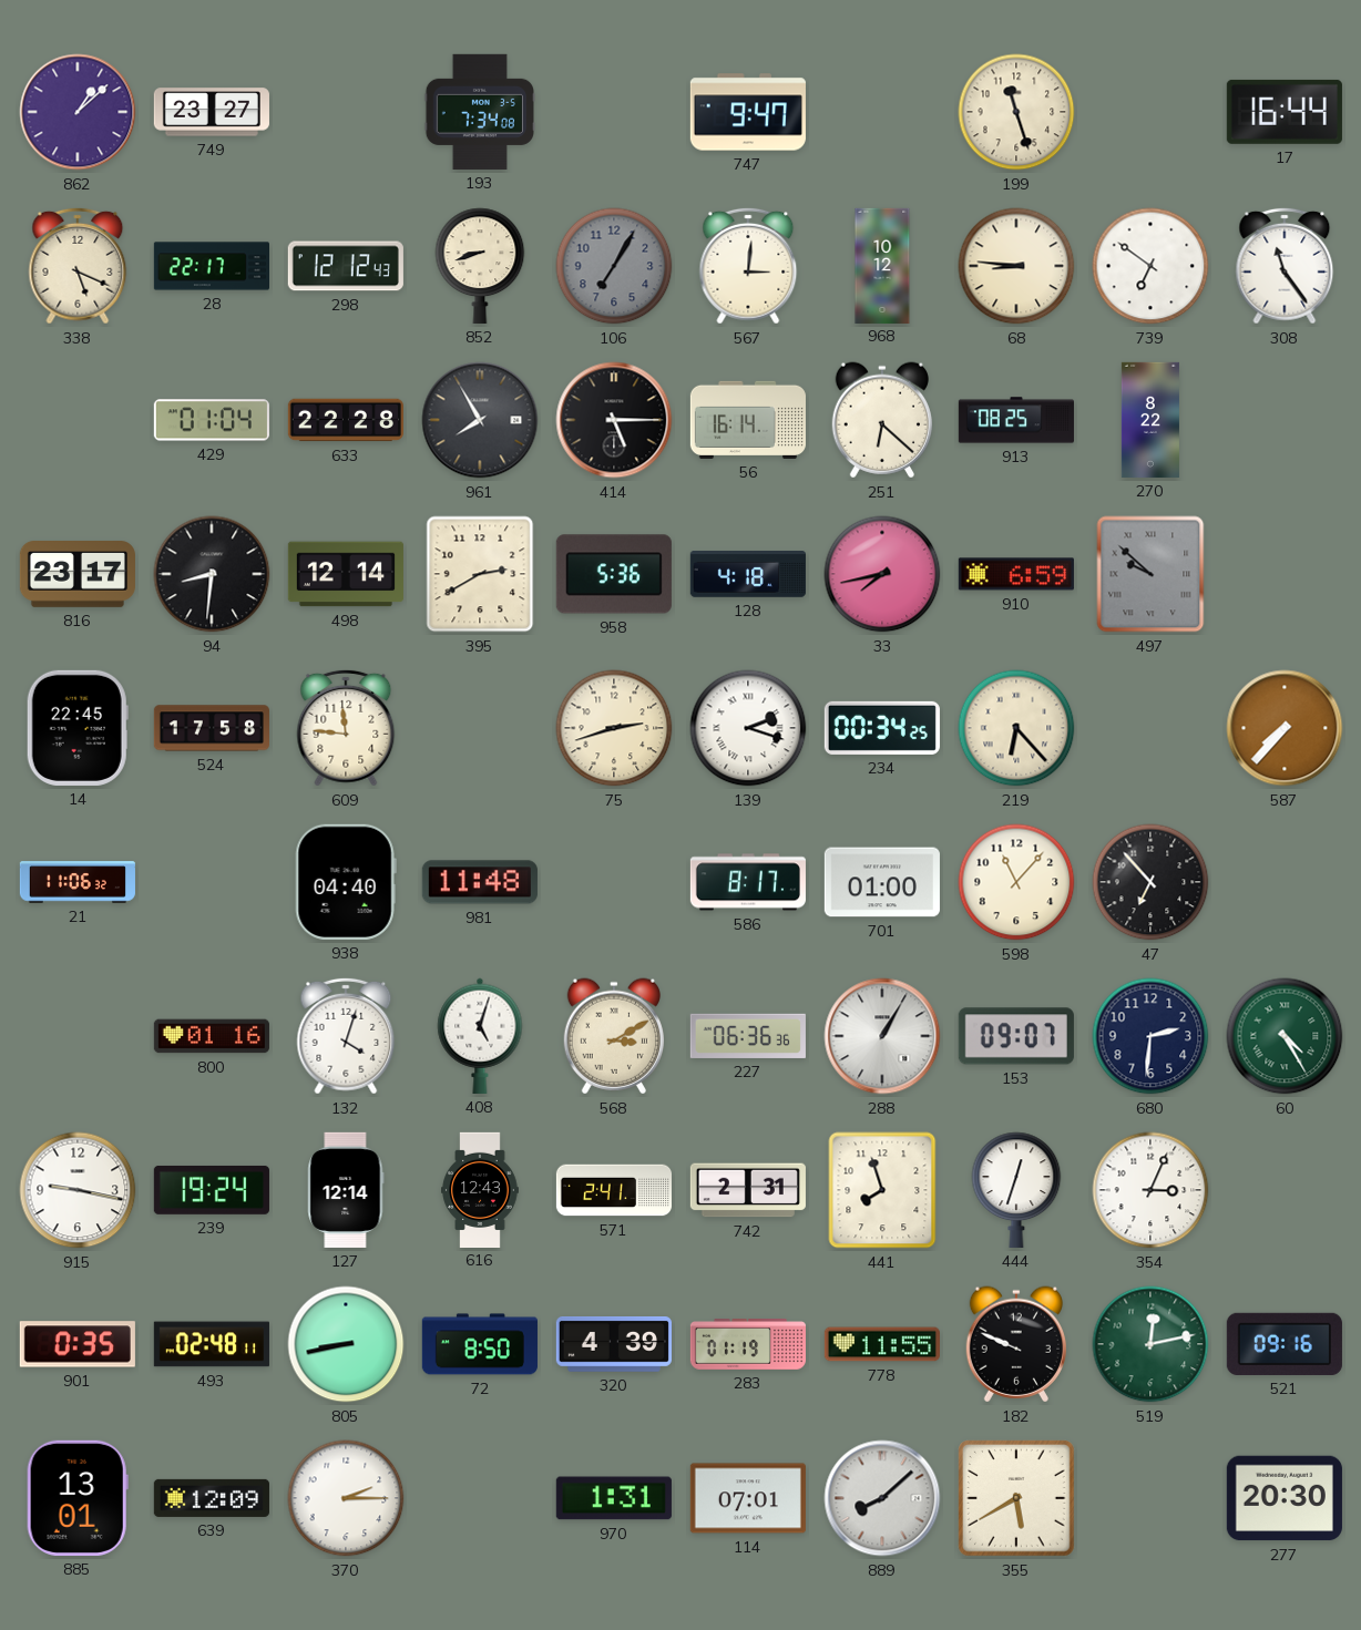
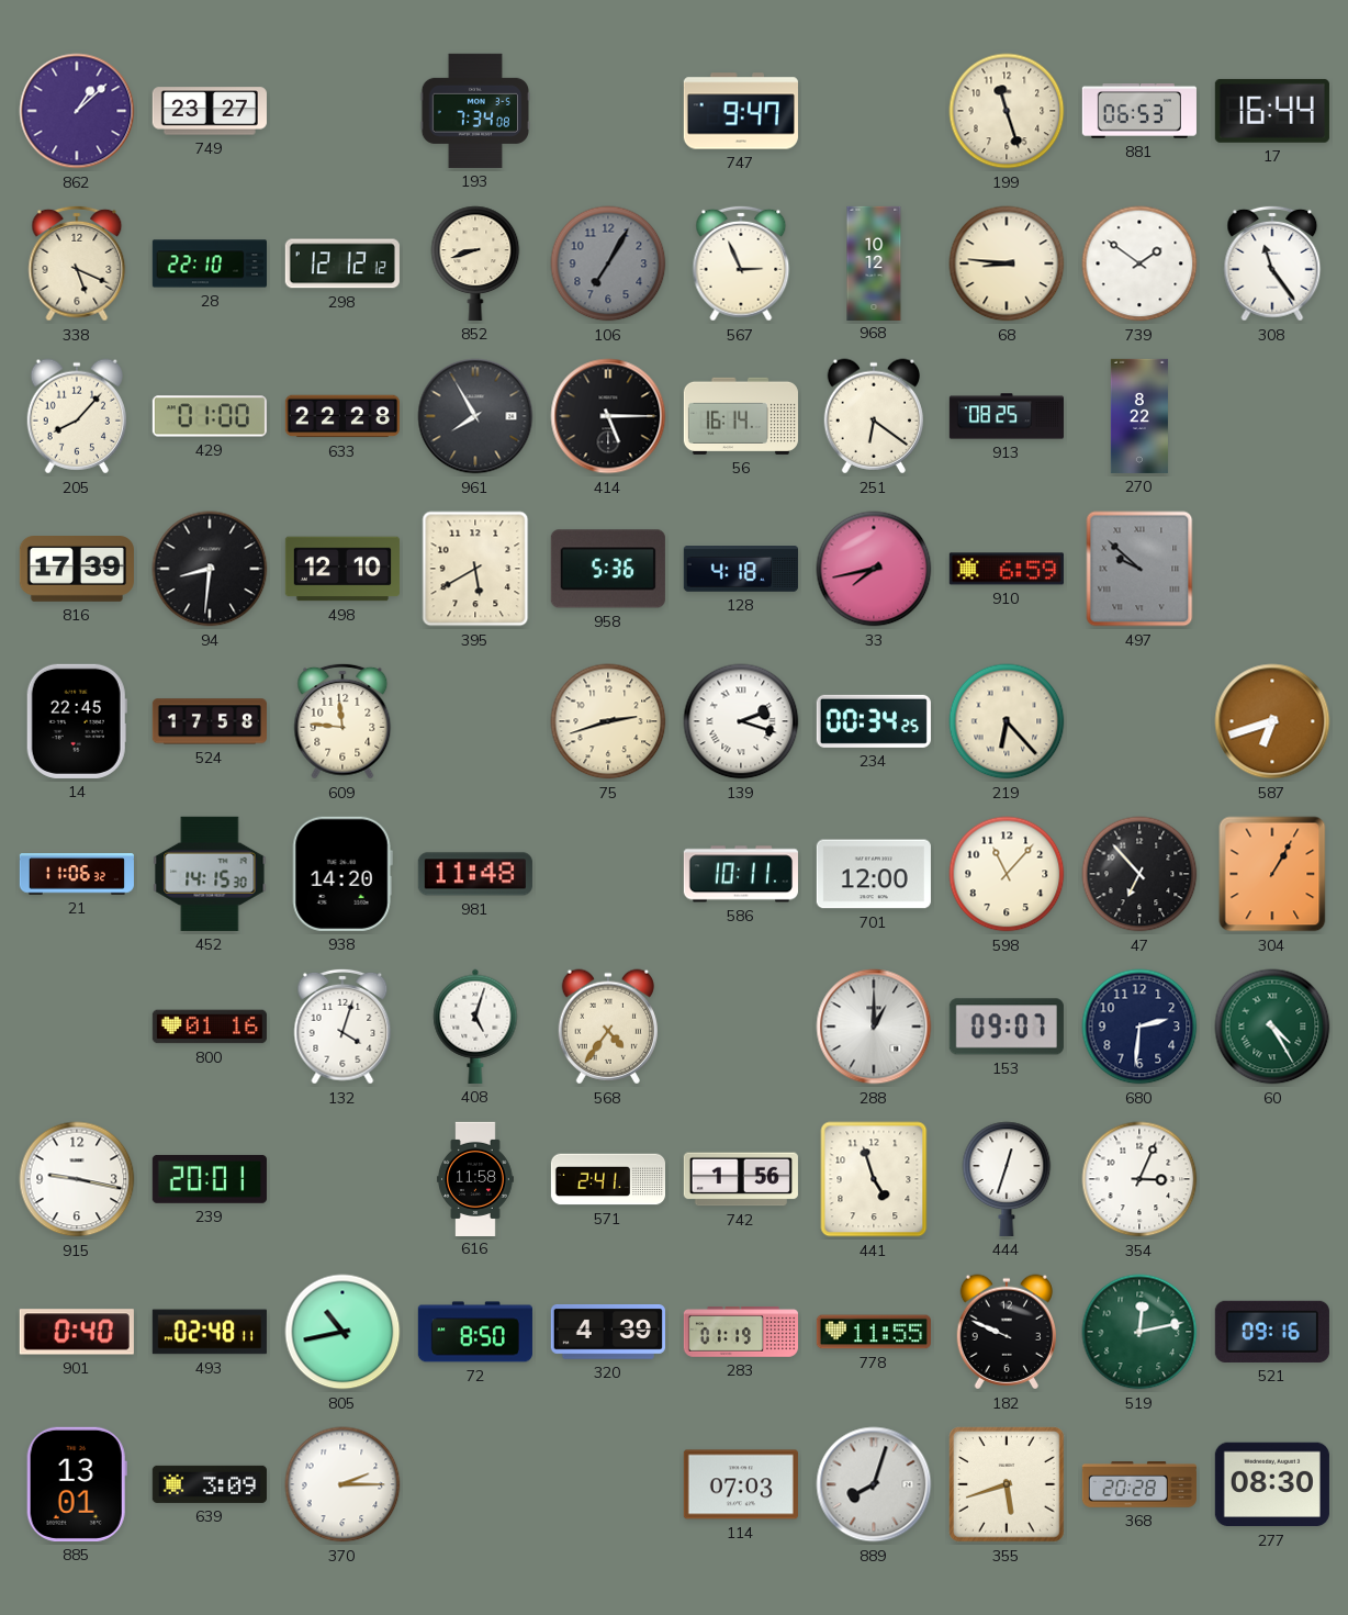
881: none -> 06:53 (1139, 112)
28: 22:17 -> 22:10 (209, 263)
298: 12:12:43 -> 12:12:12 (342, 263)
567: 3:01 -> 2:56 (741, 263)
739: 6:51 -> 1:51 (1139, 263)
205: none -> 8:07 (76, 416)
429: 01:04 -> 01:00 (210, 416)
251: 6:22 -> 6:21 (873, 416)
816: 23:17 -> 17:39 (77, 570)
498: 12:14 -> 12:10 (342, 569)
395: 2:40 -> 5:40 (475, 569)
587: 7:37 -> 6:42 (1272, 721)
452: none -> 14:15 (210, 874)
938: 04:40 -> 14:20 (342, 874)
586: 8:17 -> 10:11 (741, 874)
701: 01:00 -> 12:00 (874, 874)
304: none -> 1:05 (1272, 874)
568: 3:10 -> 4:36 (607, 1027)
227: 06:36 -> none (748, 1036)
288: 1:05 -> 1:00 (874, 1027)
239: 19:24 -> 20:01 (210, 1179)
127: 12:14 -> none (346, 1190)
616: 12:43 -> 11:58 (475, 1178)
742: 2:31 -> 1:56 (741, 1179)
441: 7:57 -> 4:57 (874, 1179)
901: 0:35 -> 0:40 (77, 1332)
805: 8:43 -> 10:43 (342, 1332)
639: 12:09 -> 3:09 (210, 1484)
970: 1:31 -> none (614, 1498)
114: 07:01 -> 07:03 (741, 1484)
889: 8:08 -> 8:03 (874, 1484)
355: 5:40 -> 5:42 (1007, 1484)
368: none -> 20:28 (1139, 1485)
277: 20:30 -> 08:30 (1272, 1484)
